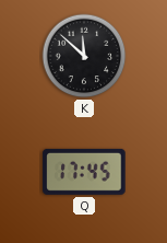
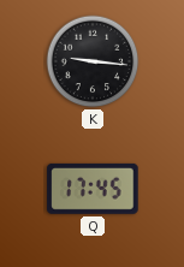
K: 11:52 -> 9:16 (93, 61)
